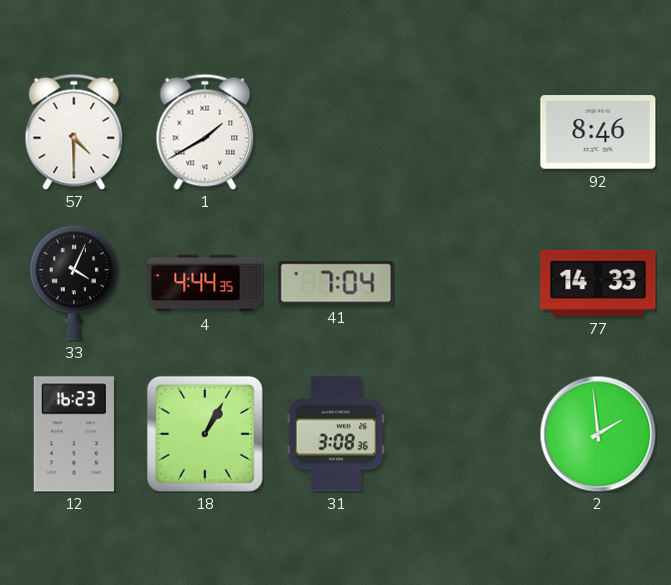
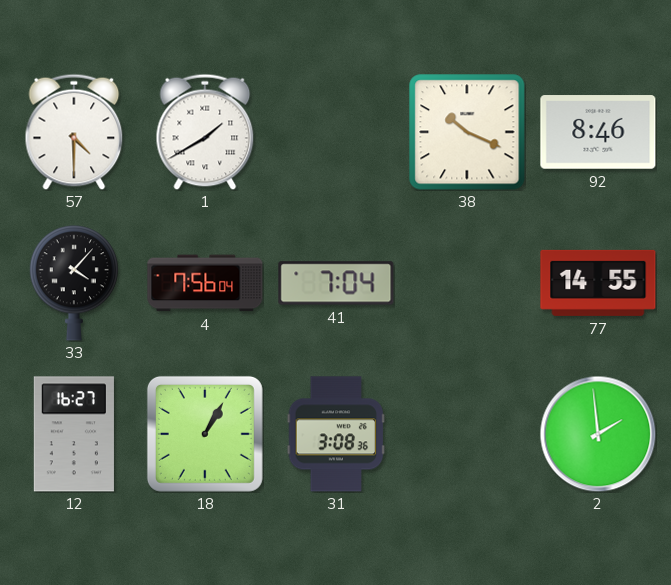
38: none -> 10:19 (467, 132)
33: 4:04 -> 4:07 (74, 283)
4: 4:44 -> 7:56 (205, 283)
77: 14:33 -> 14:55 (598, 283)
12: 16:23 -> 16:27 (74, 434)
